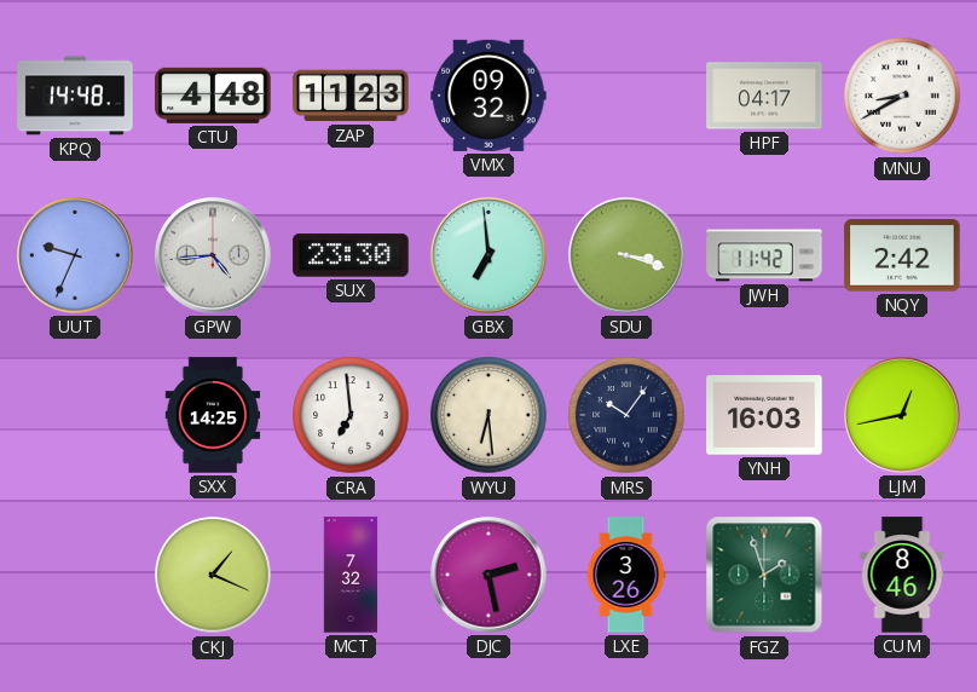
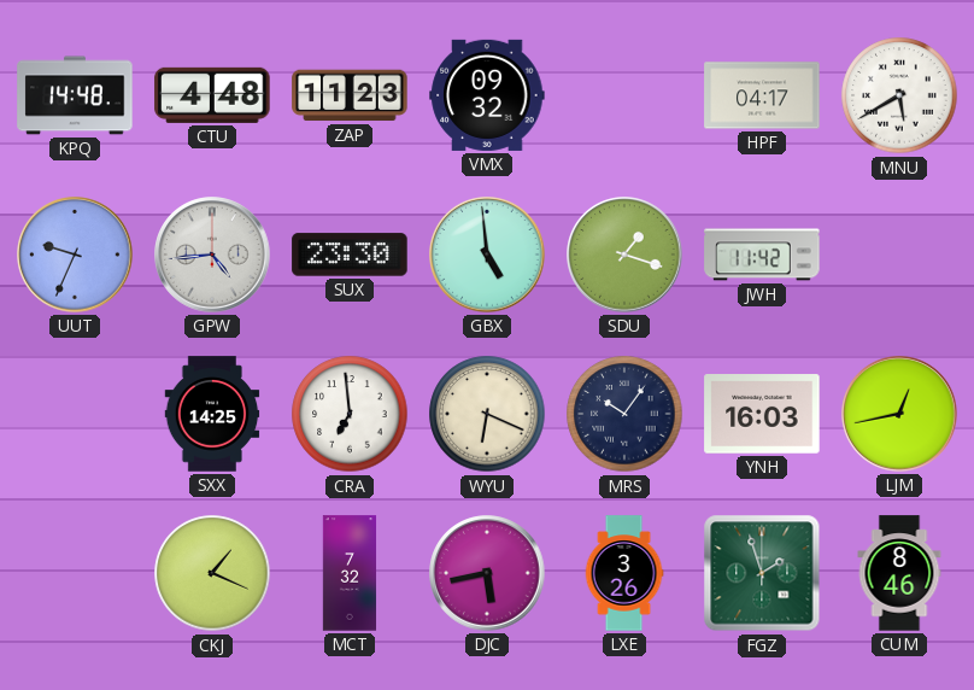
MNU: 8:40 -> 5:40 (899, 95)
GBX: 6:59 -> 4:59 (487, 255)
SDU: 3:18 -> 1:18 (624, 255)
NQY: 2:42 -> none (902, 255)
WYU: 6:29 -> 6:19 (487, 414)
DJC: 2:28 -> 5:43 (487, 573)
